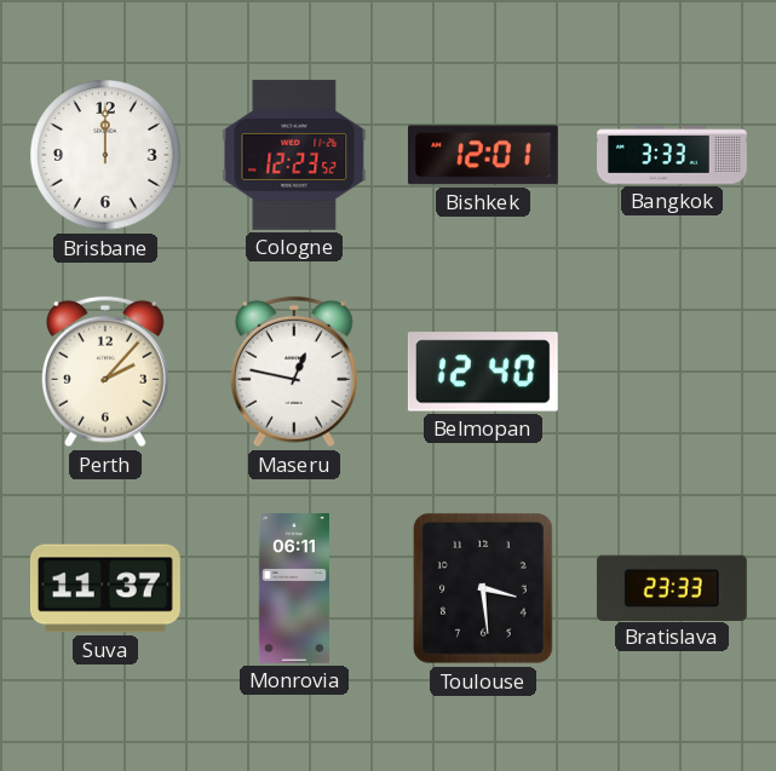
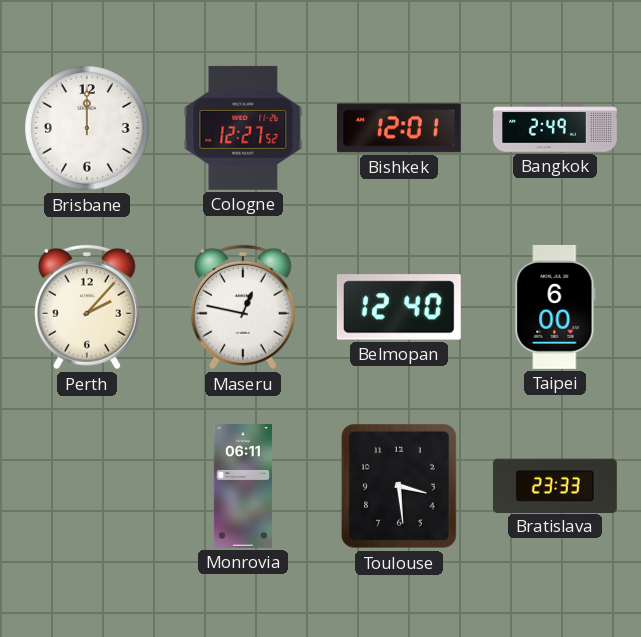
Cologne: 12:23 -> 12:27 (243, 128)
Bangkok: 3:33 -> 2:49 (556, 128)
Taipei: none -> 6:00 (555, 307)
Suva: 11:37 -> none (105, 588)
